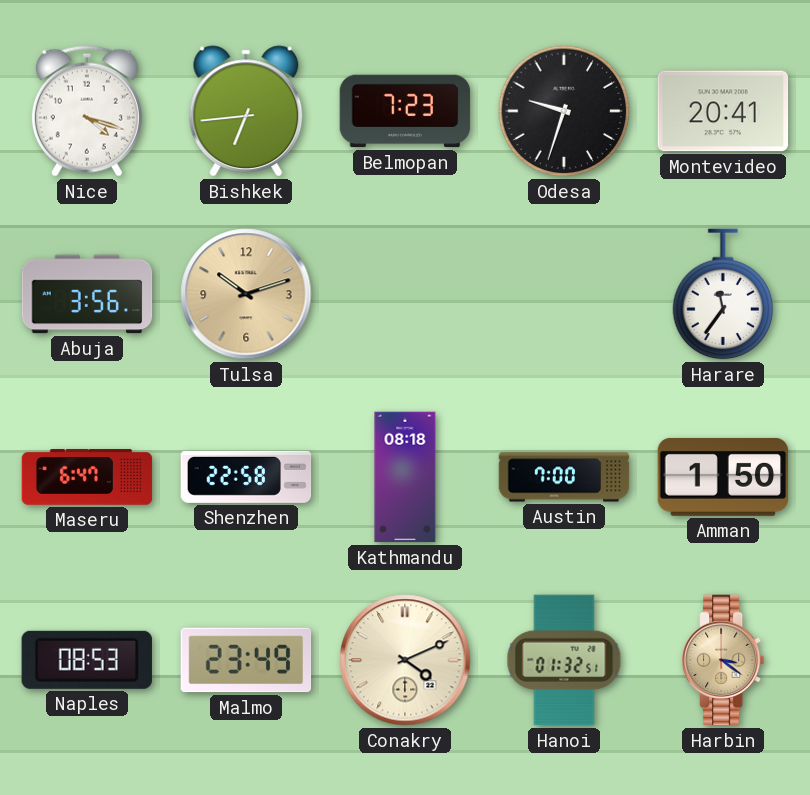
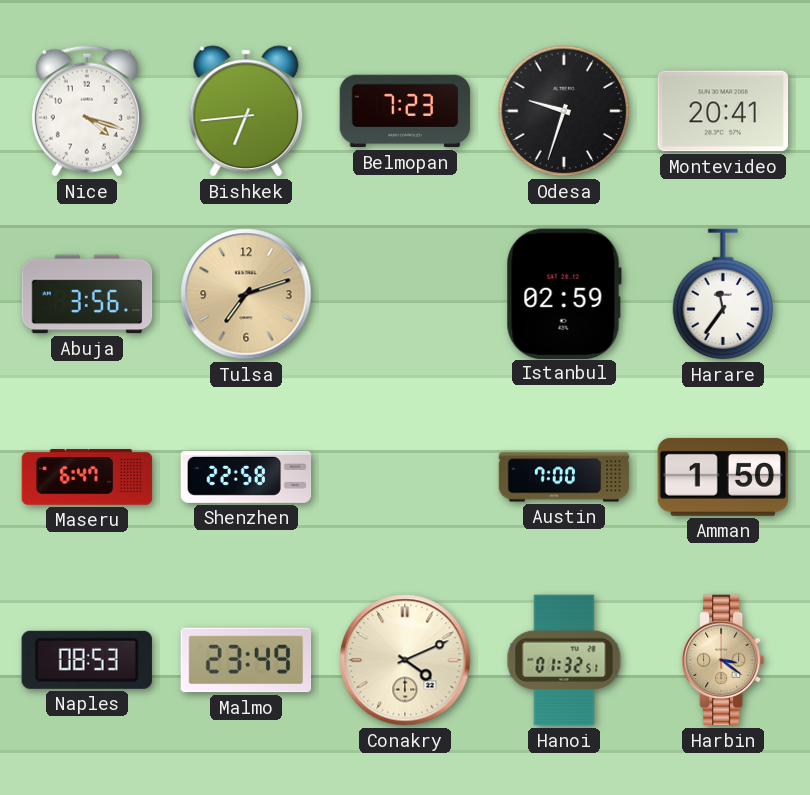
Tulsa: 10:12 -> 7:12 (246, 294)
Istanbul: none -> 02:59 (564, 293)
Kathmandu: 08:18 -> none (405, 477)
